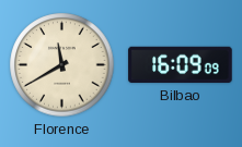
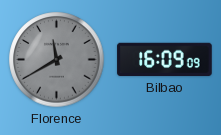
Florence dial: cream -> grey (57, 60)
